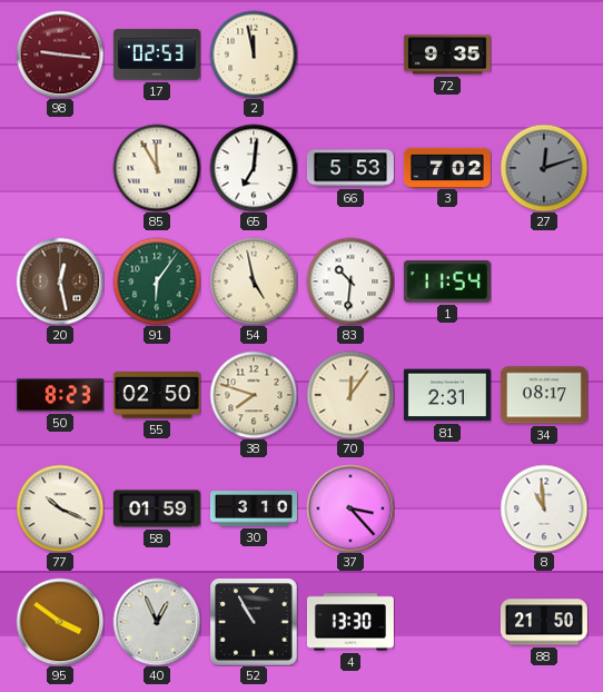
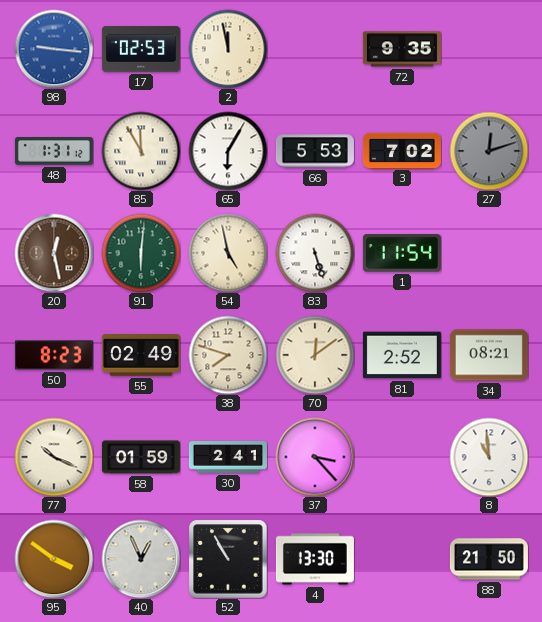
98 dial: burgundy -> blue (54, 49)
48: none -> 1:31 (54, 151)
65: 7:01 -> 6:05 (228, 151)
91: 6:06 -> 6:01 (141, 253)
83: 10:31 -> 5:27 (315, 253)
55: 02:50 -> 02:49 (141, 355)
70: 12:06 -> 12:09 (315, 355)
81: 2:31 -> 2:52 (402, 355)
34: 08:17 -> 08:21 (489, 355)
30: 3:10 -> 2:41 (228, 457)
